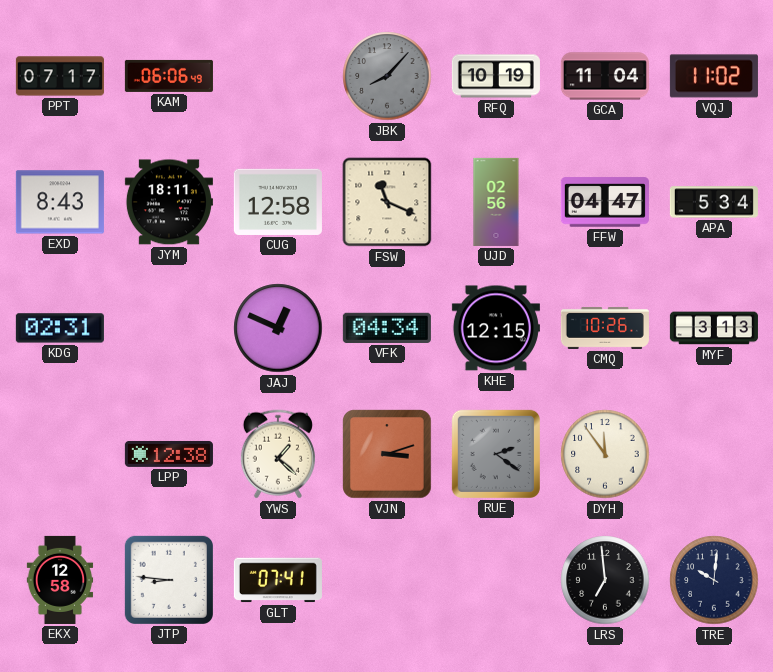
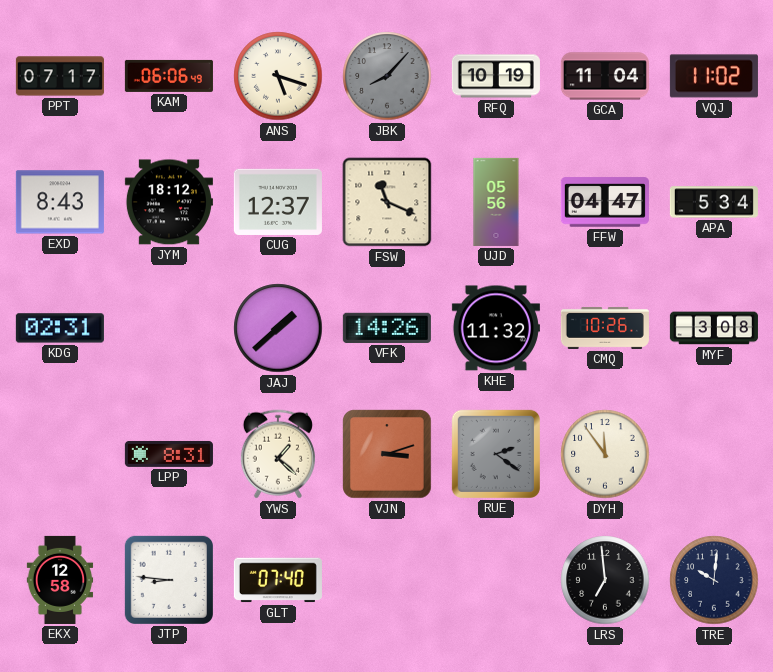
ANS: none -> 5:18 (278, 76)
JYM: 18:11 -> 18:12 (169, 202)
CUG: 12:58 -> 12:37 (278, 202)
UJD: 02:56 -> 05:56 (496, 202)
JAJ: 12:49 -> 1:38 (278, 328)
VFK: 04:34 -> 14:26 (387, 328)
KHE: 12:15 -> 11:32 (496, 328)
MYF: 3:13 -> 3:08 (714, 328)
LPP: 12:38 -> 8:31 (169, 454)
GLT: 07:41 -> 07:40 (278, 580)
